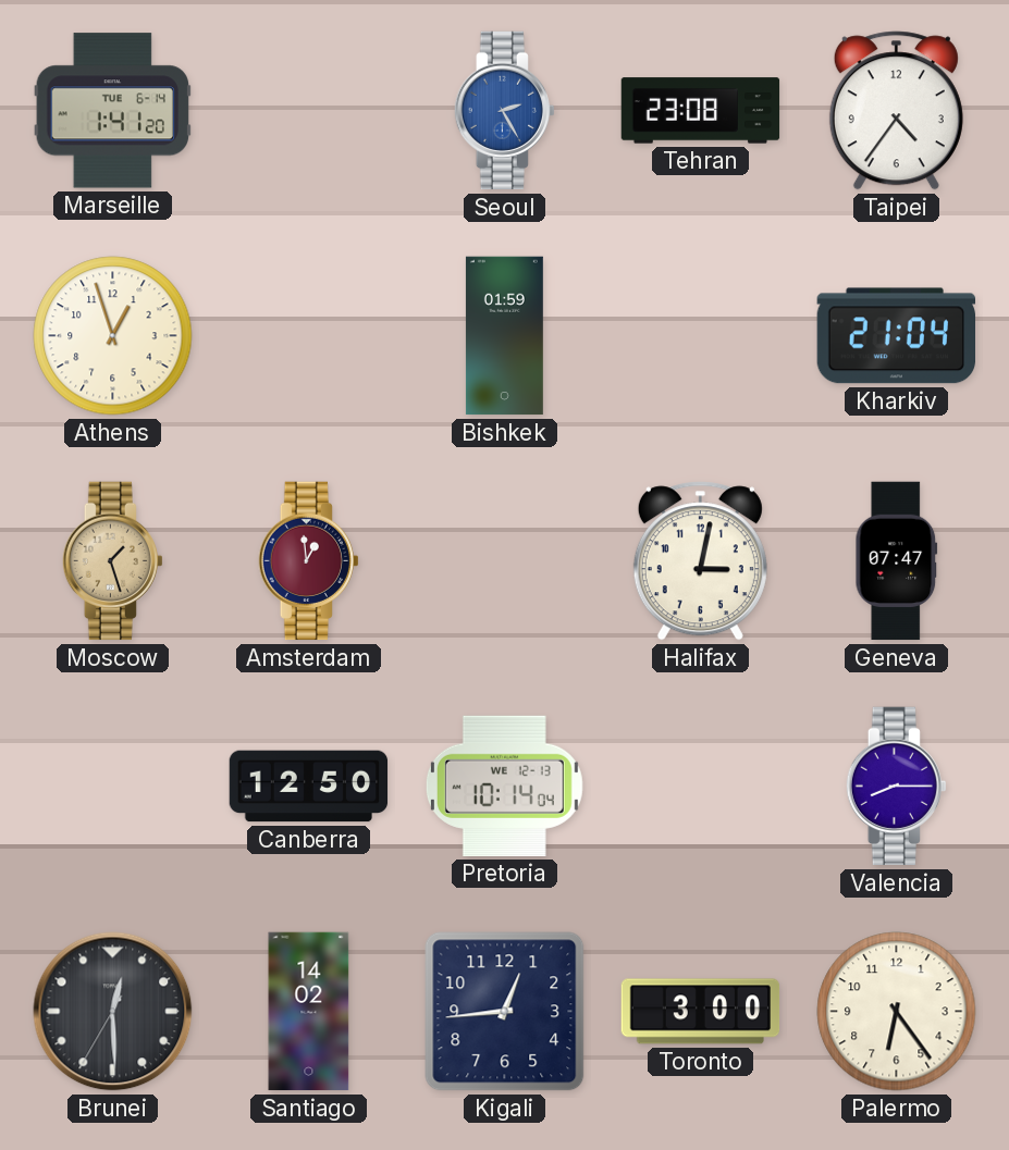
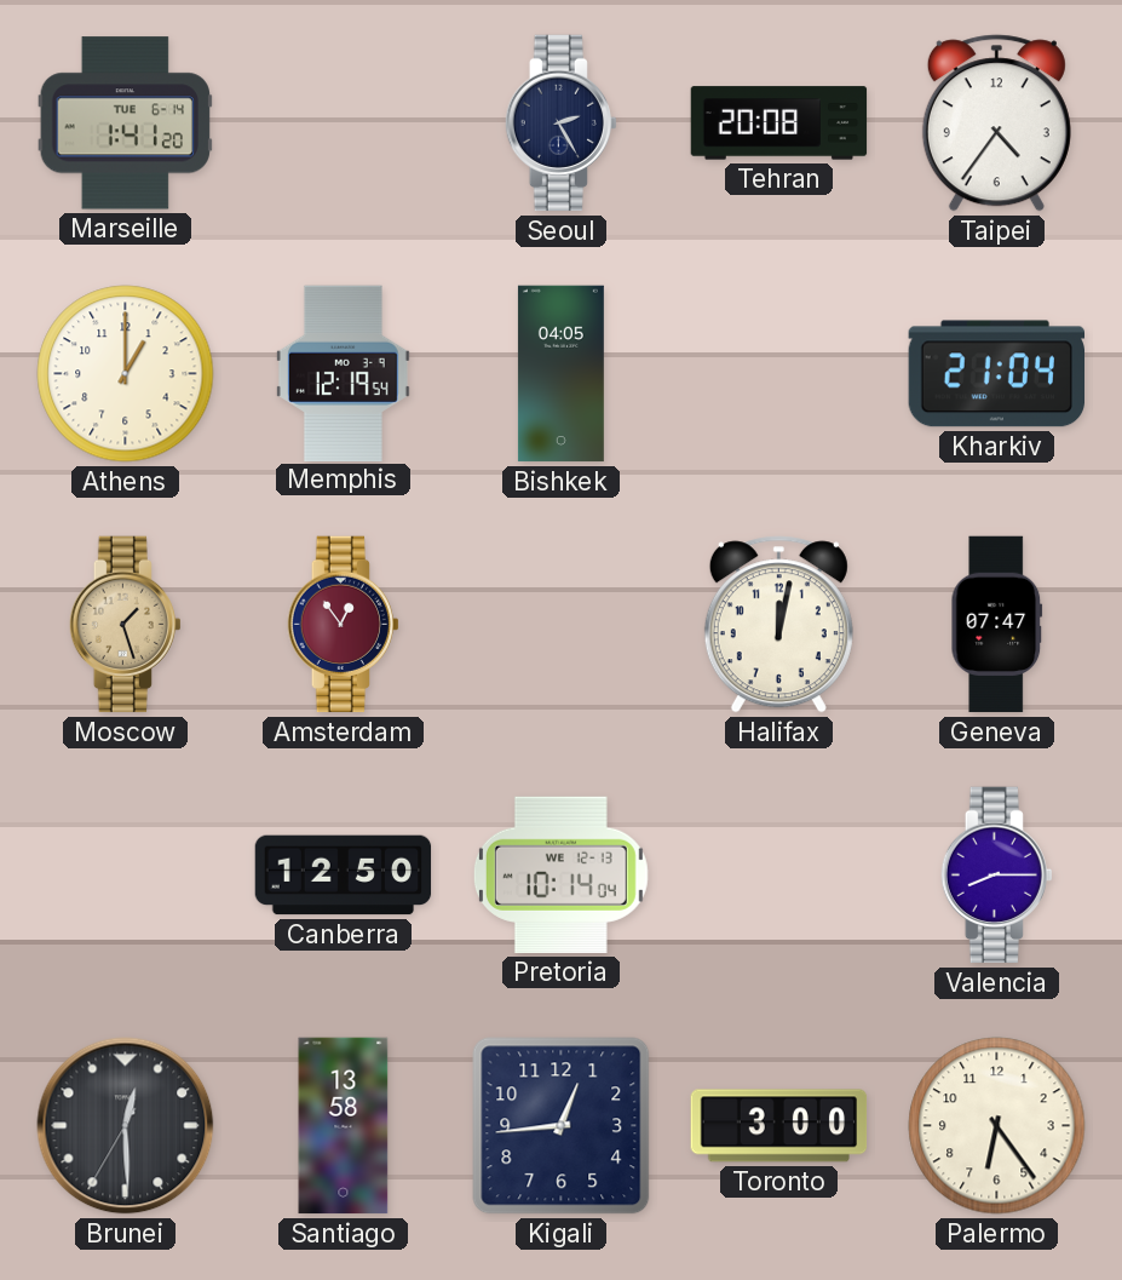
Seoul dial: blue -> navy (560, 124)
Tehran: 23:08 -> 20:08 (779, 124)
Athens: 12:57 -> 1:00 (126, 374)
Memphis: none -> 12:19 (343, 373)
Bishkek: 01:59 -> 04:05 (560, 374)
Amsterdam: 12:59 -> 12:54 (343, 625)
Halifax: 3:02 -> 12:02 (778, 625)
Santiago: 14:02 -> 13:58 (344, 1126)
